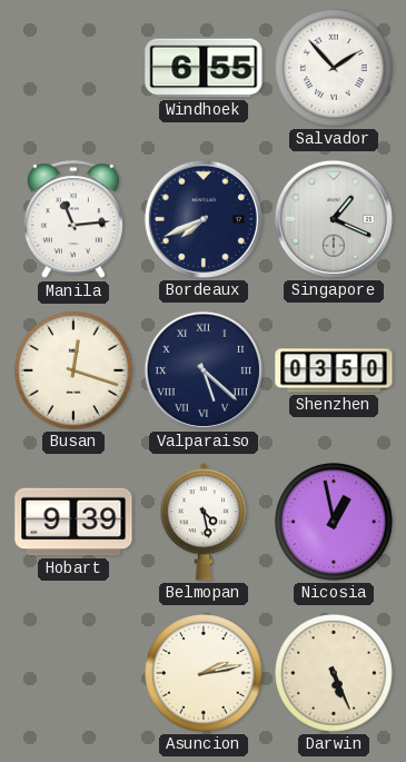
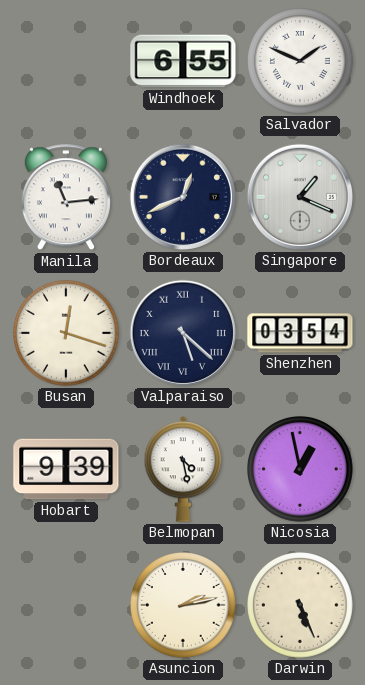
Salvador: 1:53 -> 1:49 (301, 62)
Bordeaux: 7:41 -> 12:41 (183, 197)
Shenzhen: 03:50 -> 03:54 (300, 333)
